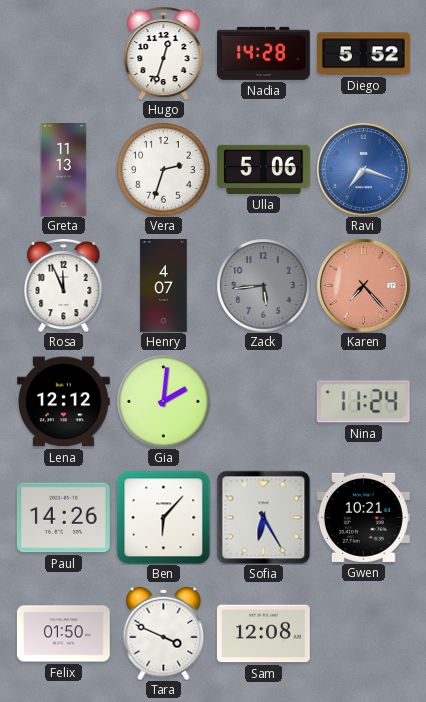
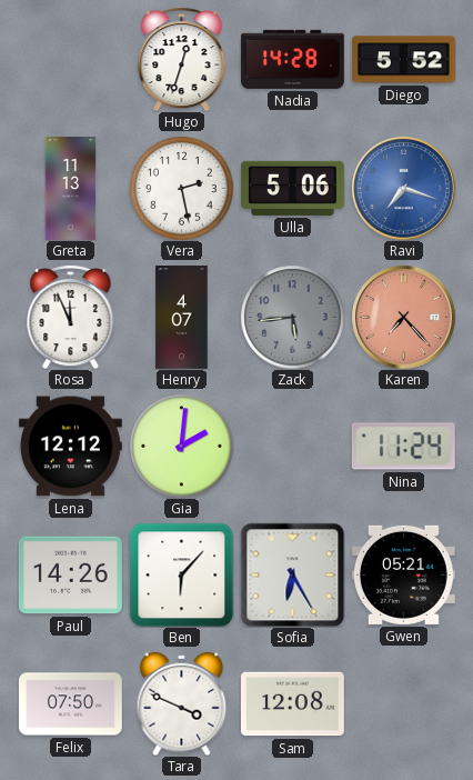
Vera: 2:33 -> 2:28 (181, 188)
Gwen: 10:21 -> 05:21 (403, 574)
Felix: 01:50 -> 07:50 (70, 704)
